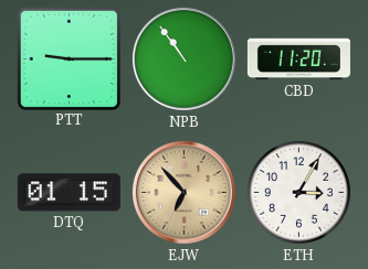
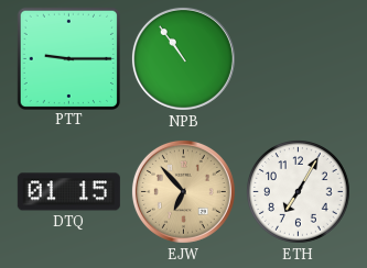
CBD: 11:20 -> none (298, 60)
ETH: 3:05 -> 7:05 (299, 192)
